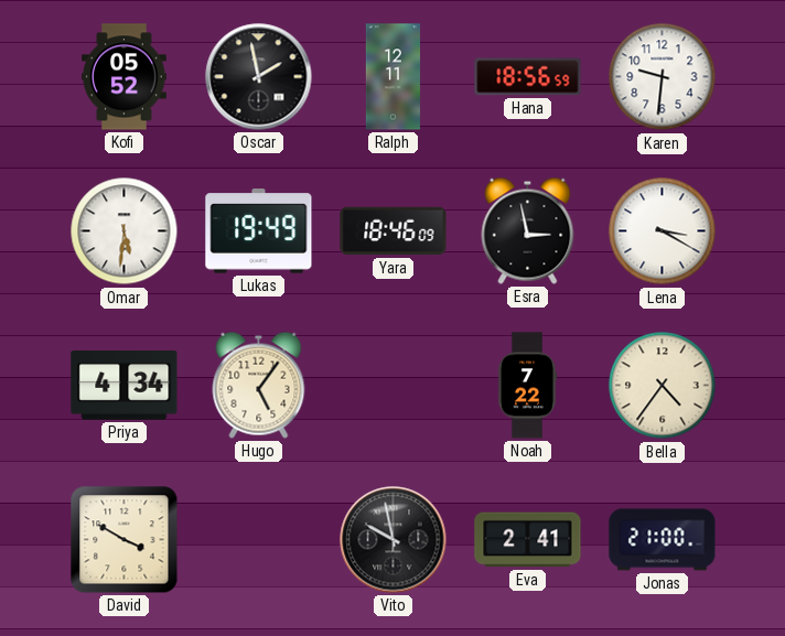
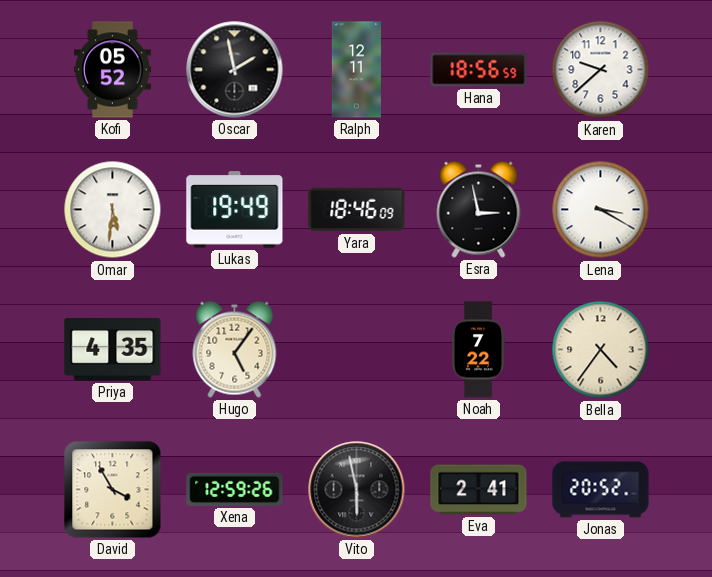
Karen: 9:31 -> 9:38 (601, 70)
Priya: 4:34 -> 4:35 (113, 350)
David: 3:50 -> 3:55 (113, 490)
Xena: none -> 12:59 (235, 489)
Vito: 9:58 -> 5:58 (357, 490)
Jonas: 21:00 -> 20:52 (601, 490)
